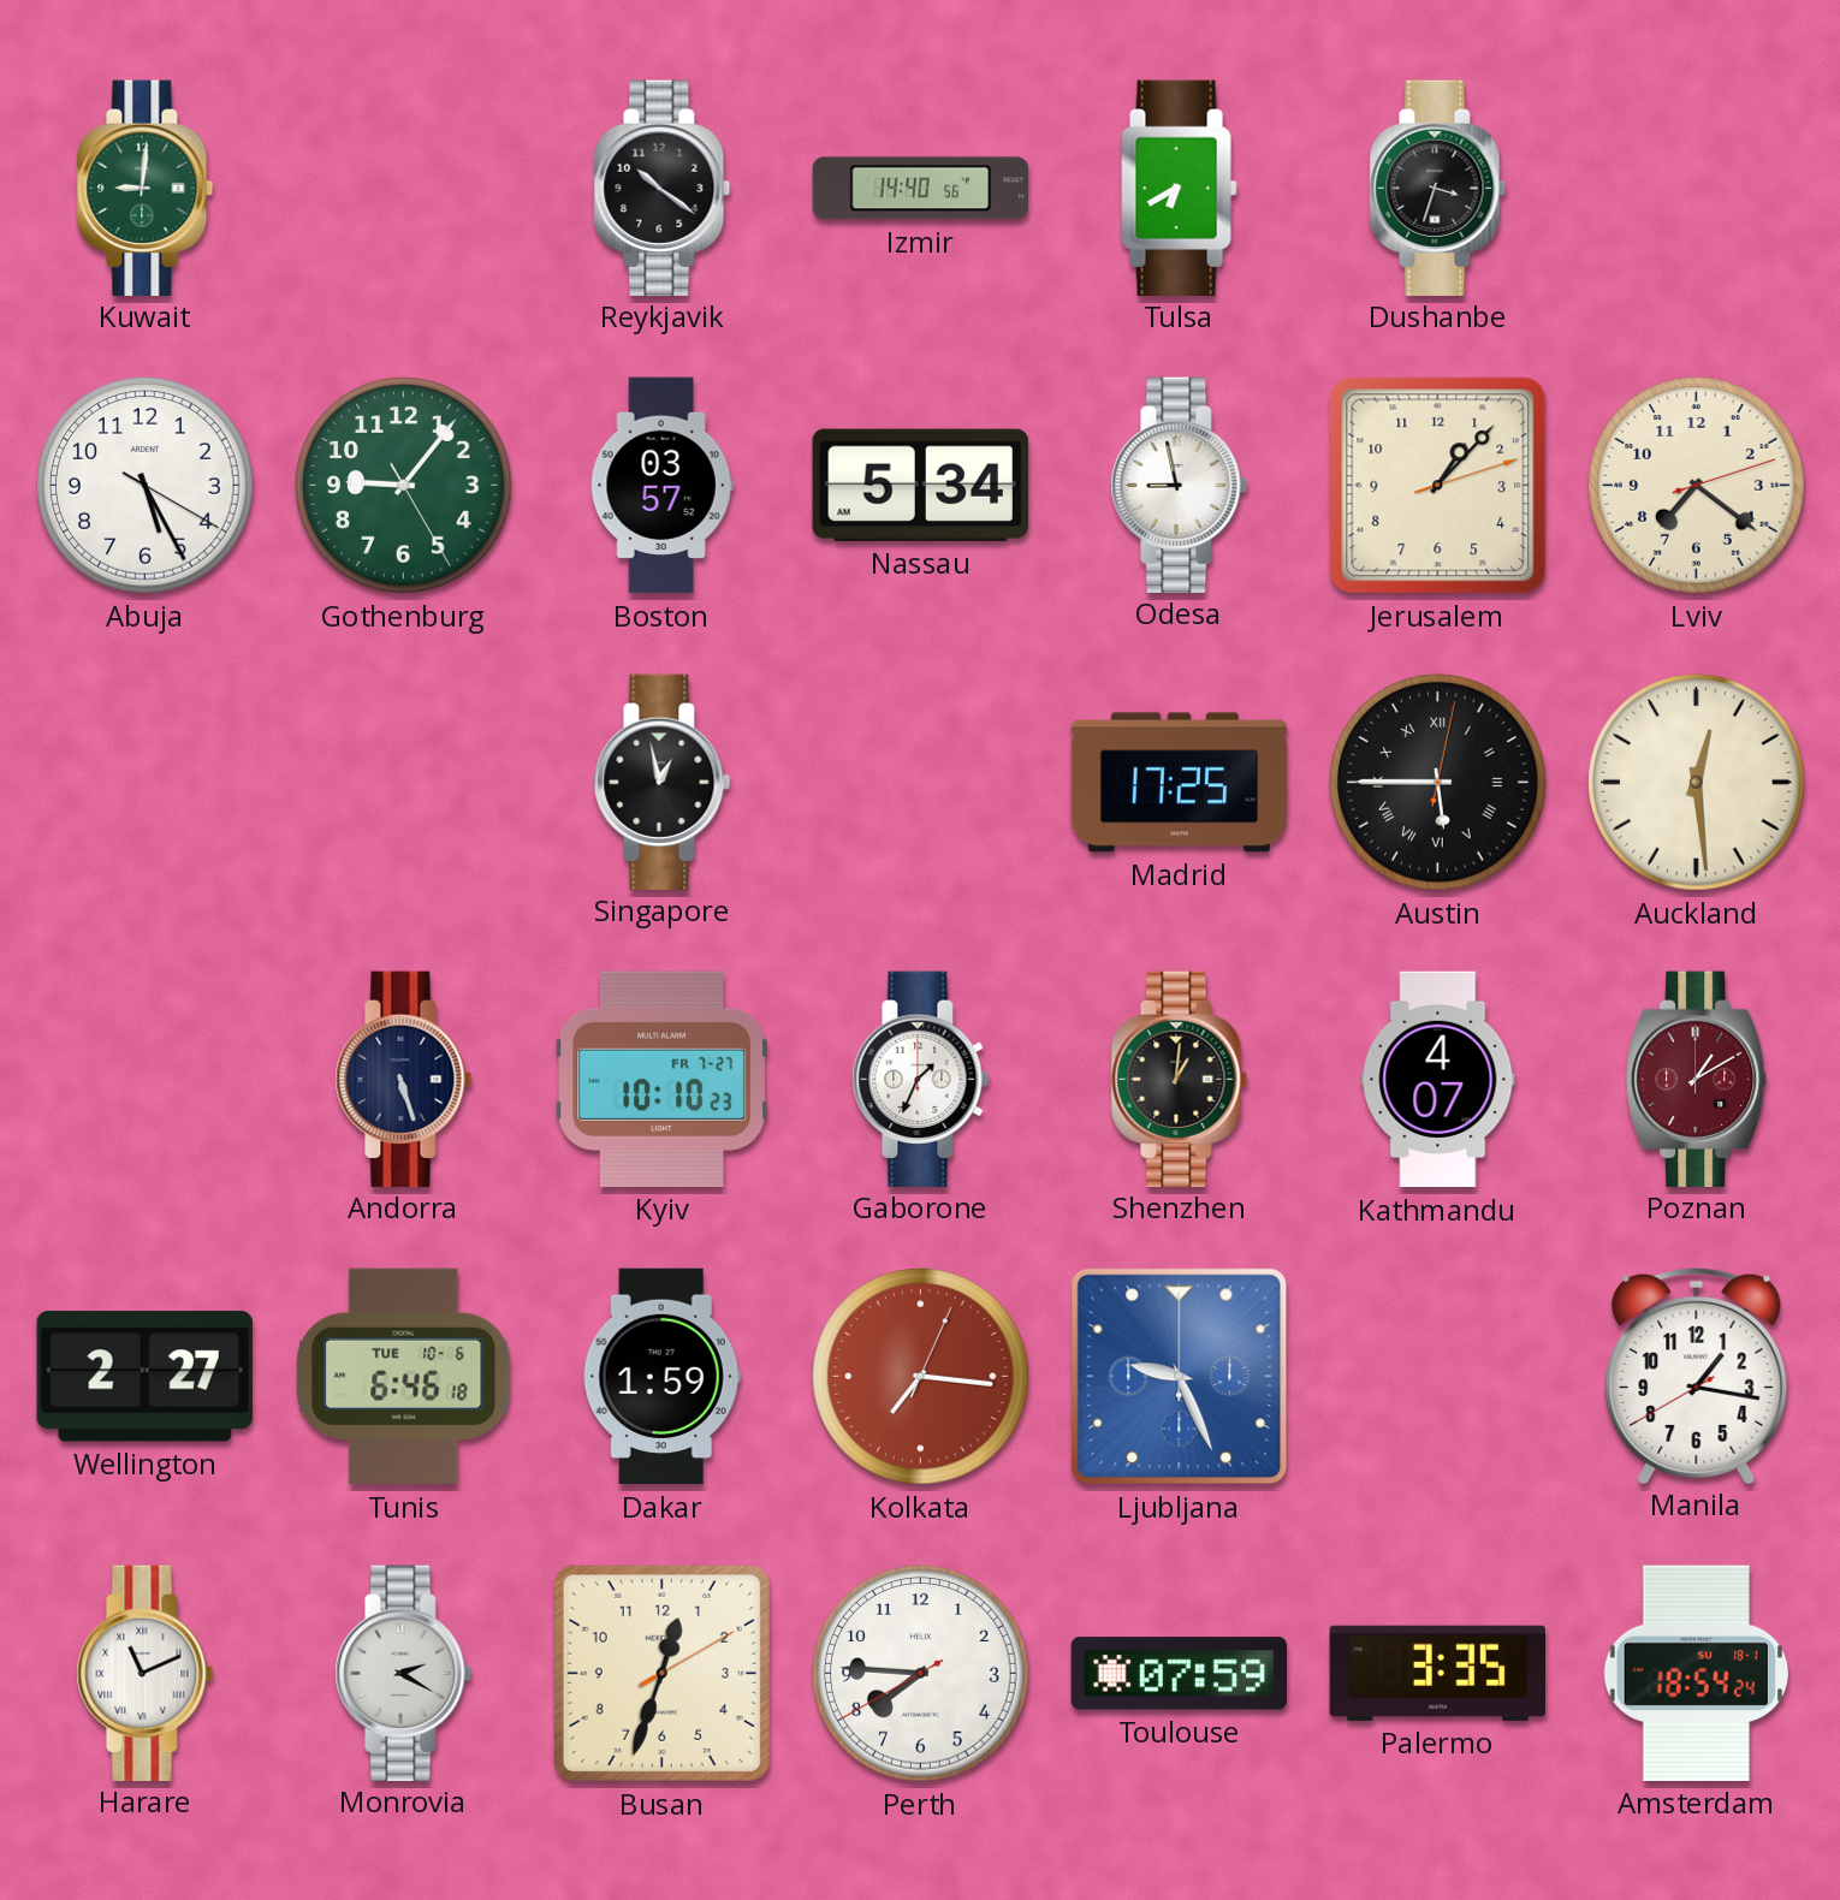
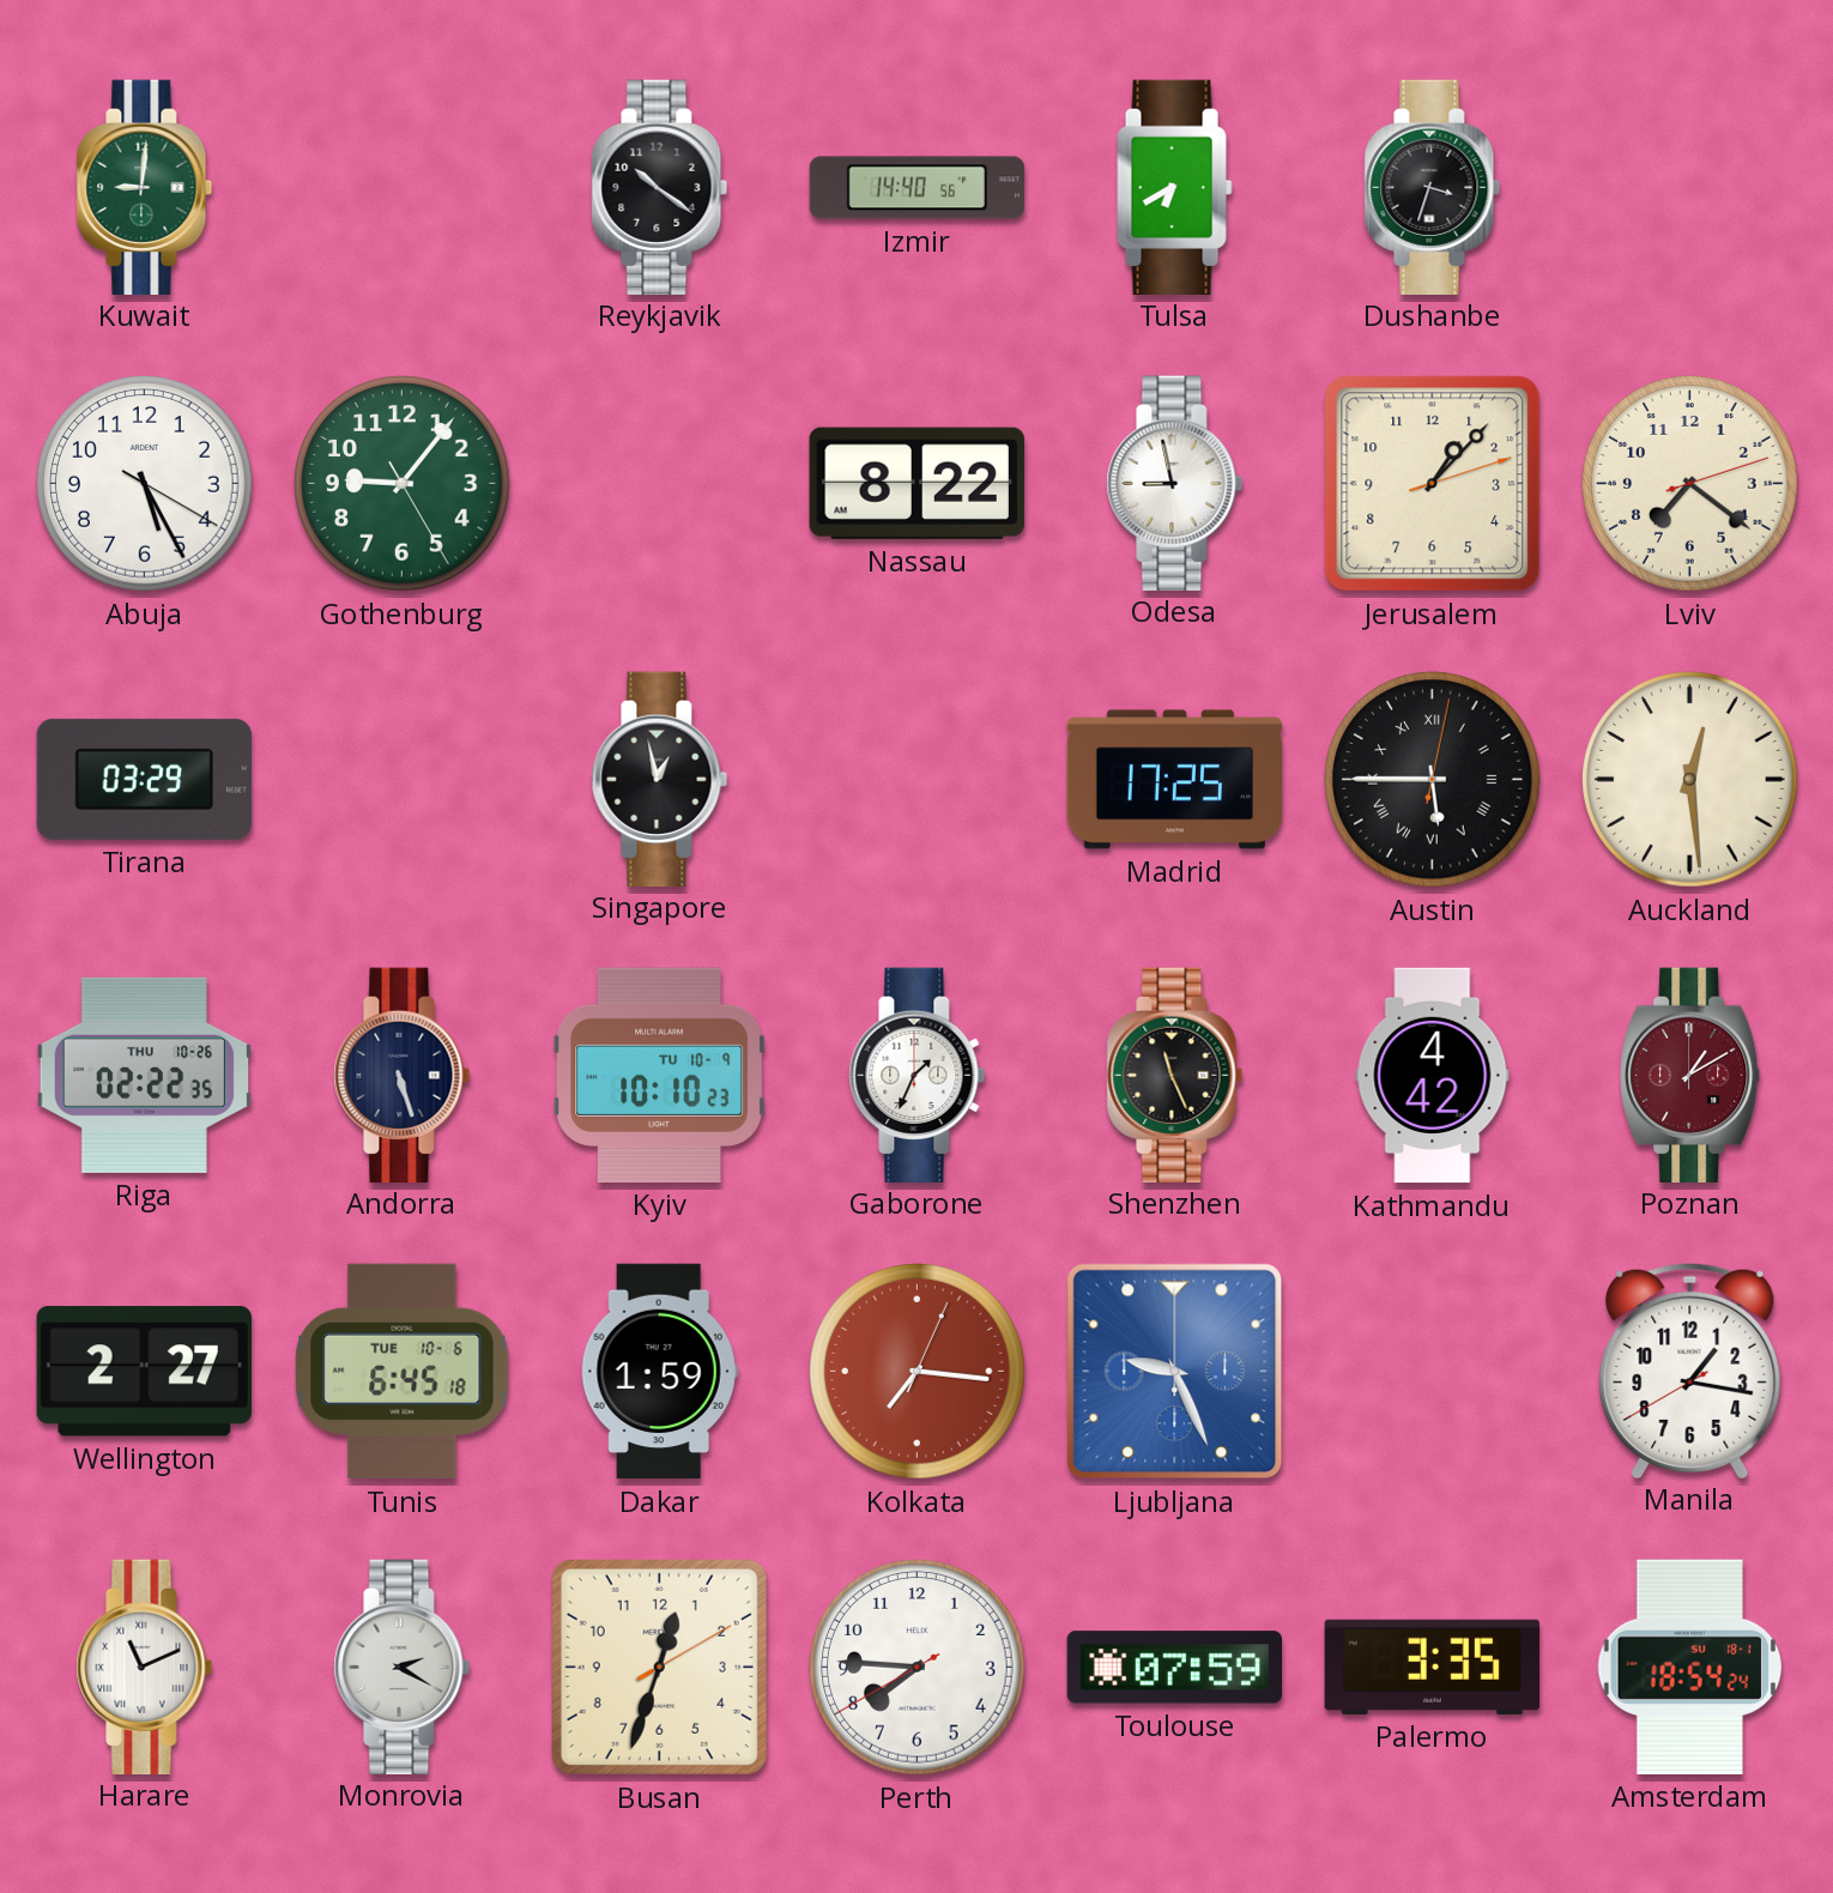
Boston: 03:57 -> none (661, 486)
Nassau: 5:34 -> 8:22 (916, 483)
Tirana: none -> 03:29 (144, 779)
Riga: none -> 02:22 (144, 1075)
Kyiv date: FR 7-27 -> TU 10-9 (659, 1075)
Shenzhen: 1:01 -> 11:26 (1175, 1075)
Kathmandu: 4:07 -> 4:42 (1433, 1076)
Tunis: 6:46 -> 6:45 (403, 1372)
